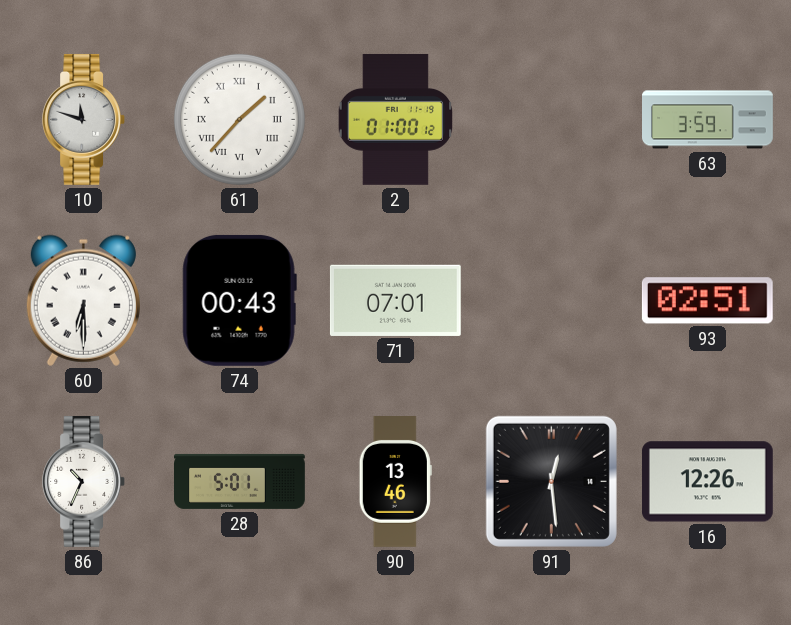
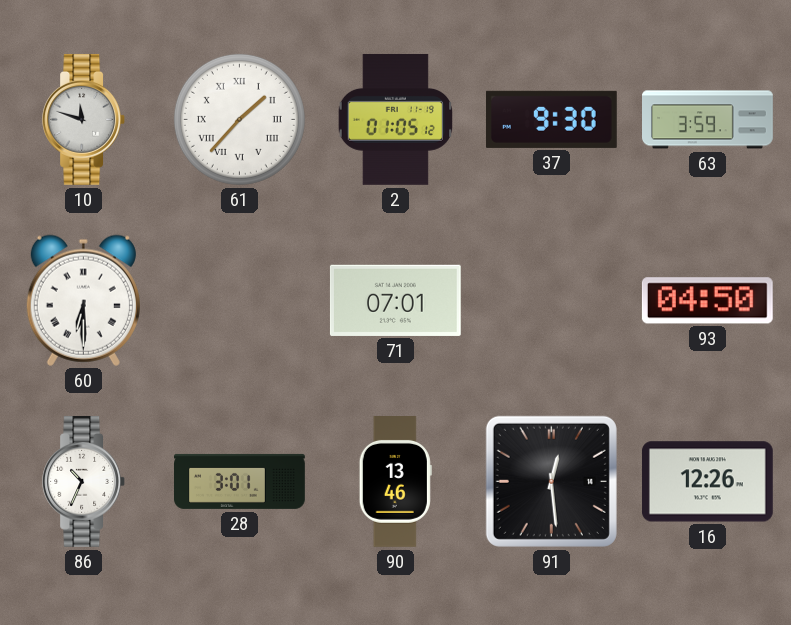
2: 01:00 -> 01:05 (395, 119)
37: none -> 9:30 (551, 119)
74: 00:43 -> none (239, 300)
93: 02:51 -> 04:50 (707, 301)
28: 5:01 -> 3:01 (240, 481)
